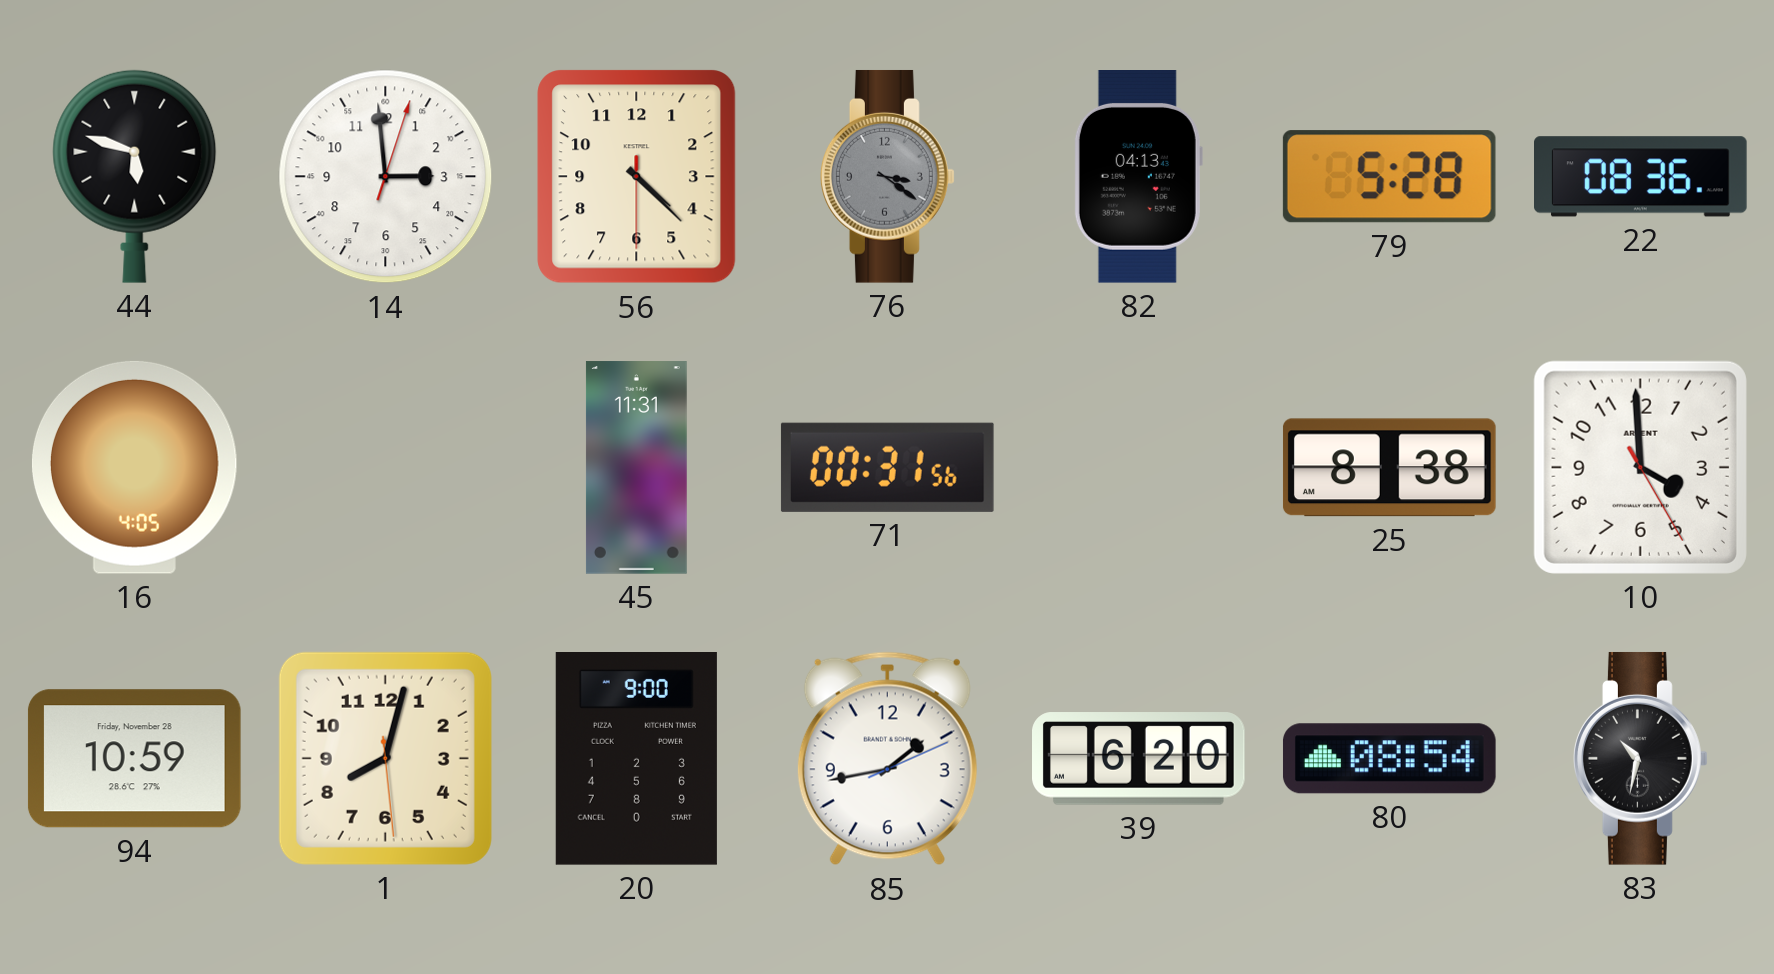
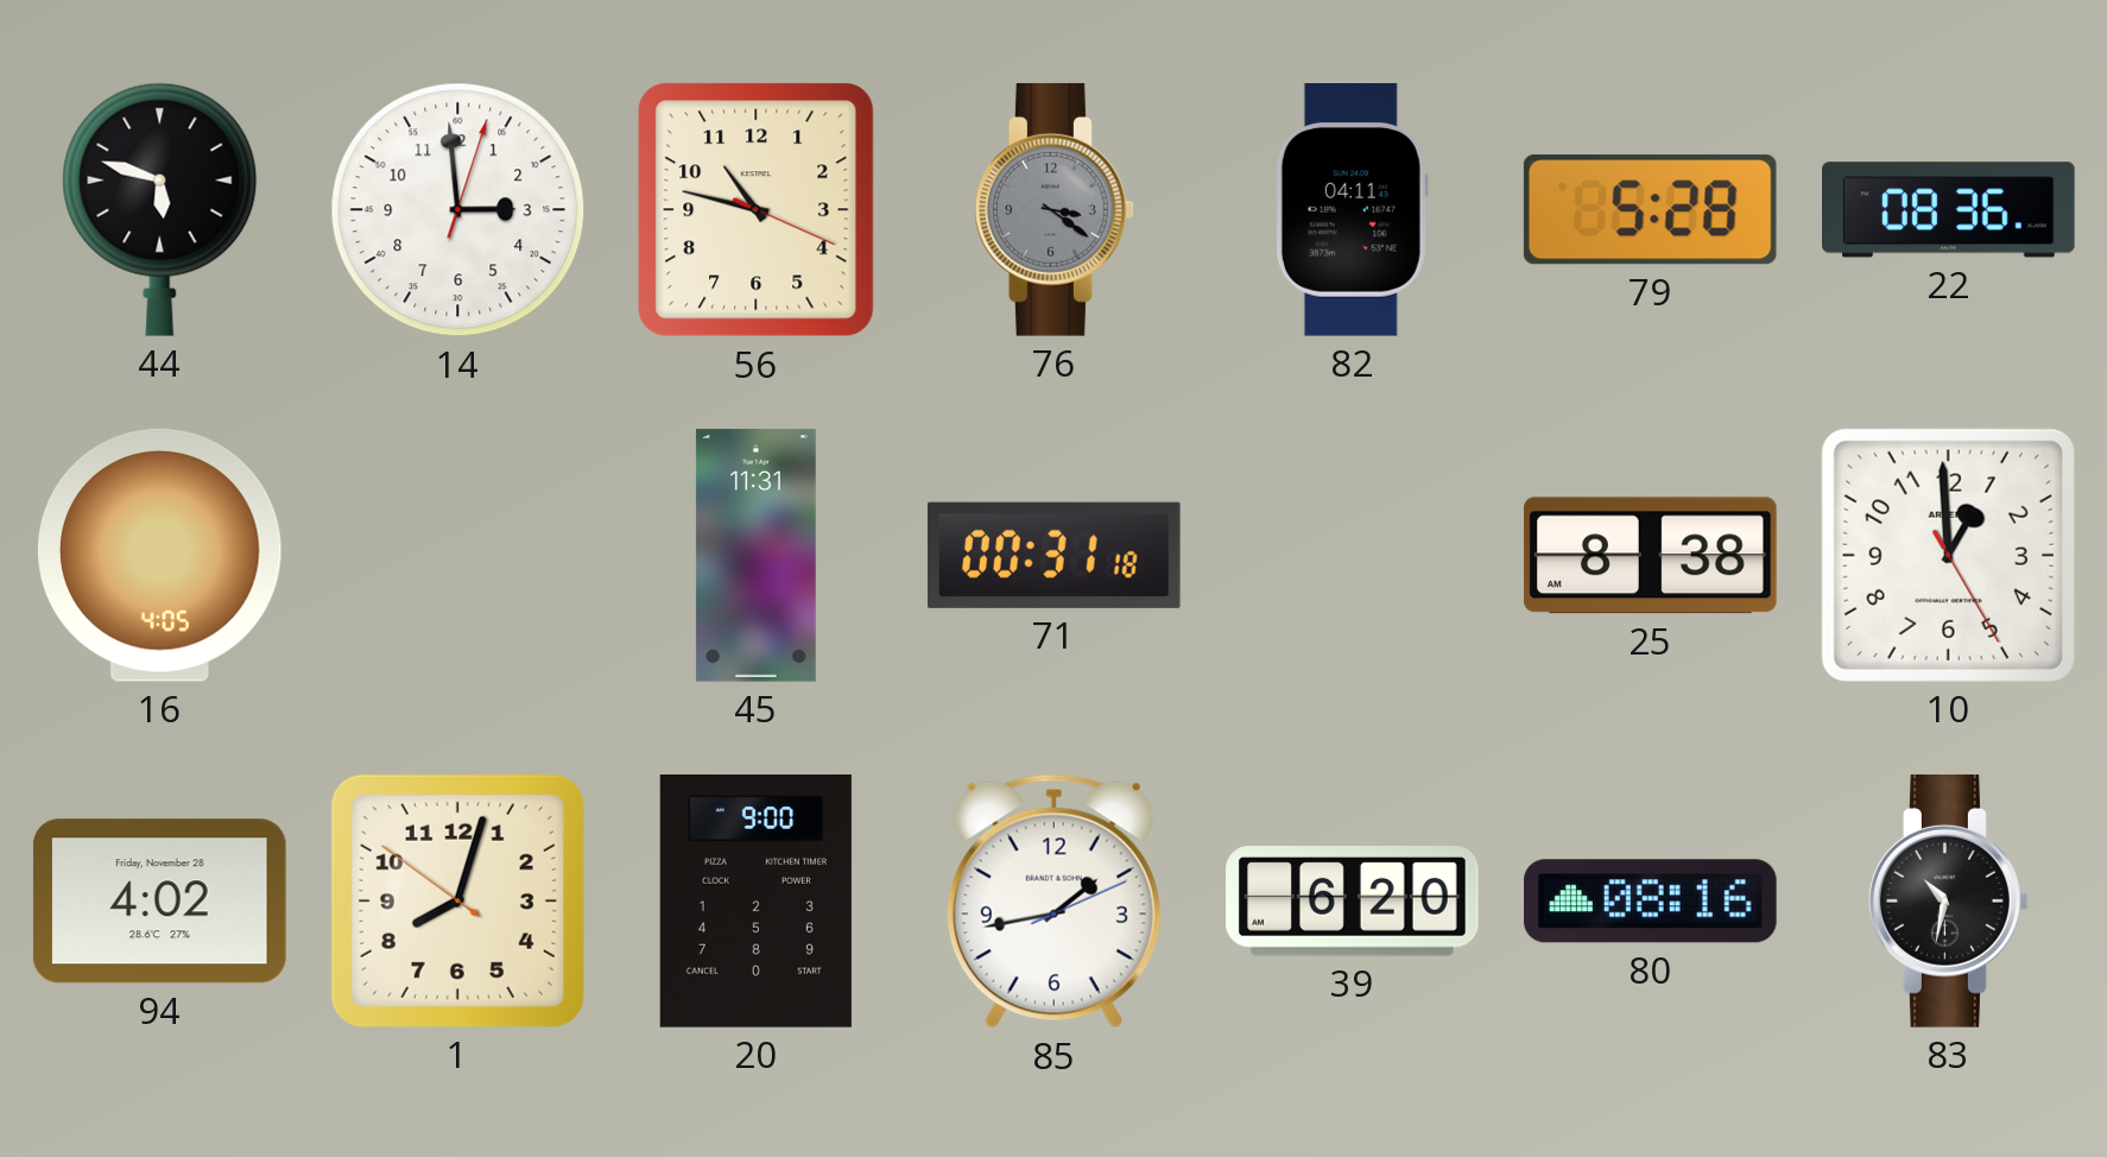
56: 4:22 -> 10:47 (757, 210)
82: 04:13 -> 04:11 (1352, 210)
71: 00:31:56 -> 00:31:18 (1053, 555)
10: 3:59 -> 12:59 (1948, 555)
94: 10:59 -> 4:02 (159, 902)
1: 8:02:29 -> 8:02:51 (457, 900)
80: 08:54 -> 08:16 (1650, 902)
